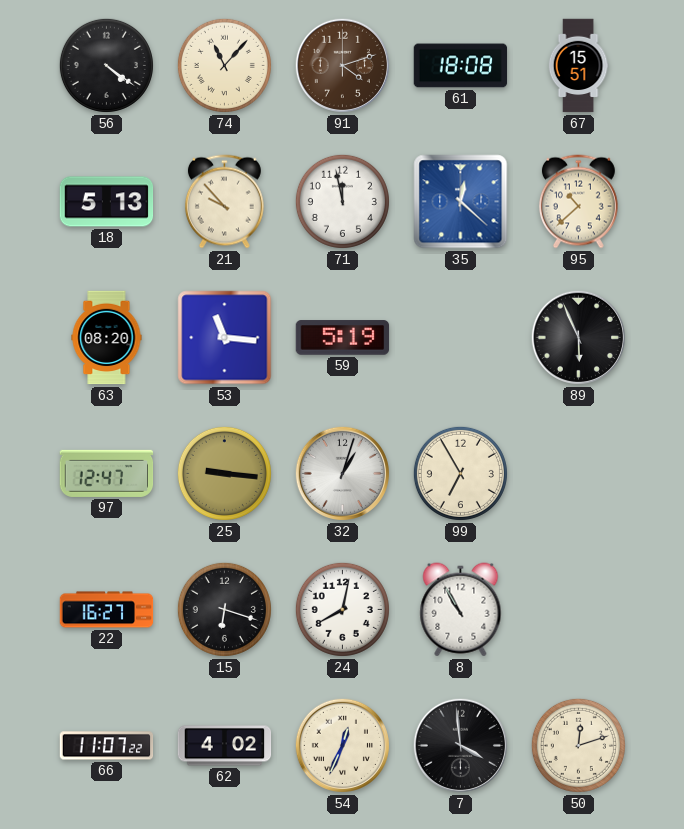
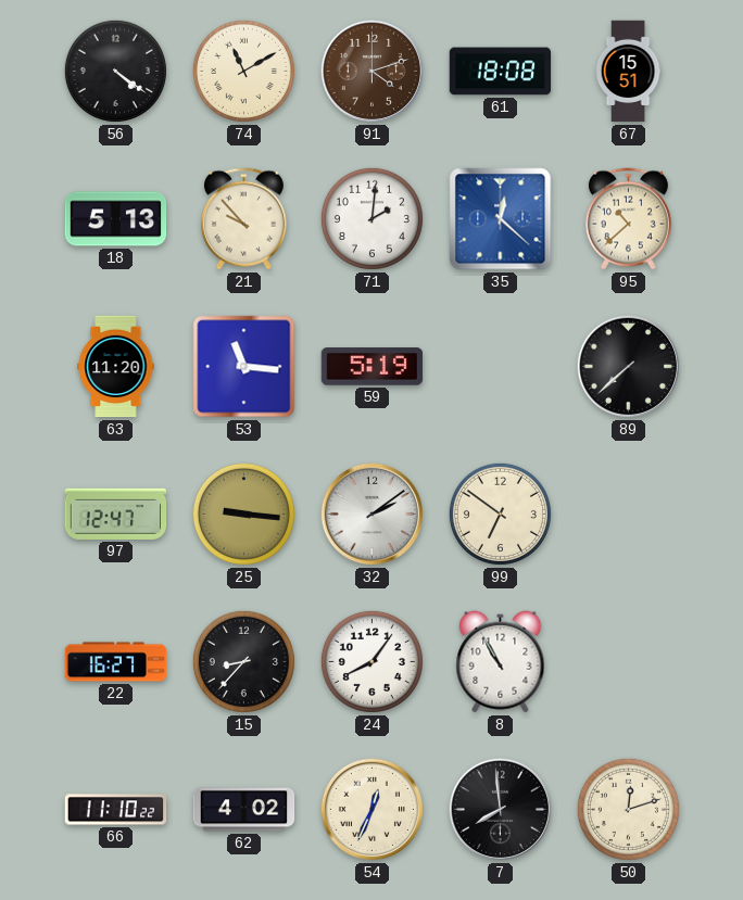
74: 11:07 -> 11:10 (243, 71)
71: 11:58 -> 2:01 (371, 218)
63: 08:20 -> 11:20 (116, 367)
89: 5:56 -> 7:38 (628, 366)
32: 1:03 -> 2:09 (371, 514)
99: 6:55 -> 6:51 (500, 514)
15: 6:18 -> 8:37 (243, 661)
24: 8:02 -> 8:06 (371, 661)
66: 11:07 -> 11:10 (116, 810)
7: 3:59 -> 7:59 (500, 809)
